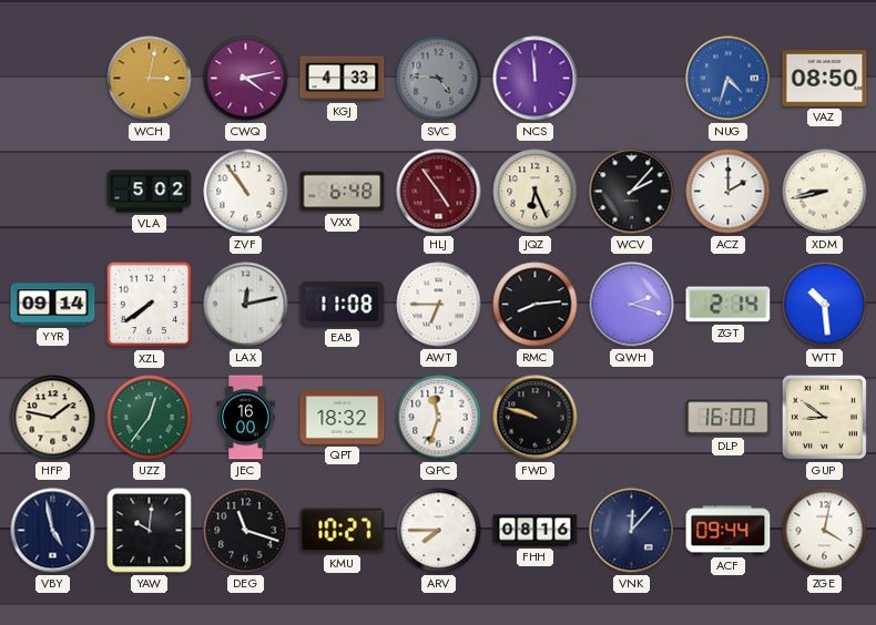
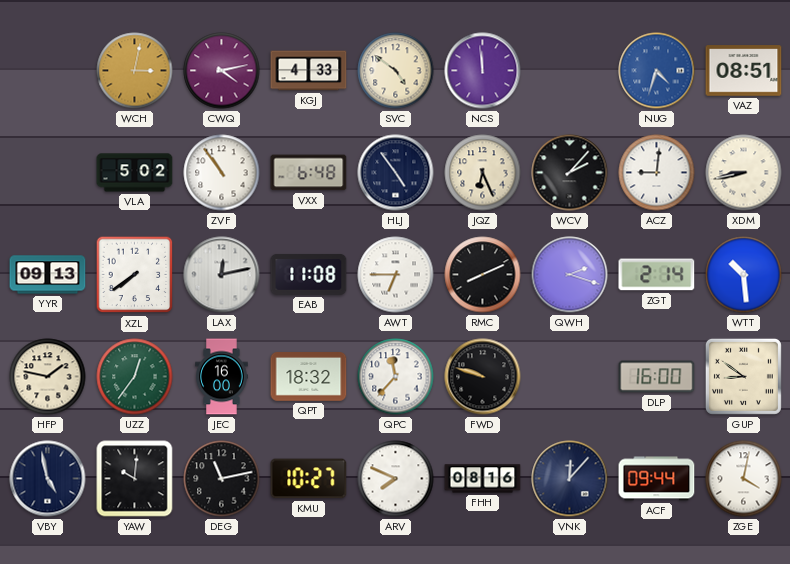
SVC: 4:46 -> 4:51 (396, 71)
SVC dial: grey -> cream (396, 71)
VAZ: 08:50 -> 08:51 (744, 71)
HLJ dial: burgundy -> navy (396, 173)
ACZ: 2:00 -> 9:01 (657, 173)
YYR: 09:14 -> 09:13 (48, 275)
RMC: 8:14 -> 8:11 (483, 275)
QPC: 11:33 -> 11:37 (396, 377)
DEG: 11:18 -> 11:13 (222, 479)
ARV: 7:45 -> 7:49 (396, 479)
